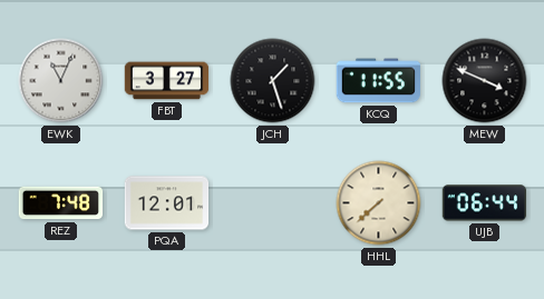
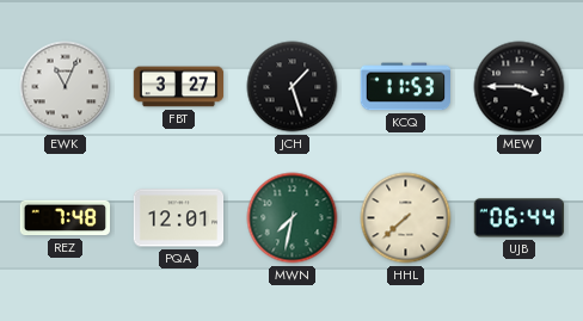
KCQ: 11:55 -> 11:53 (405, 87)
MEW: 3:49 -> 3:45 (520, 87)
MWN: none -> 7:32 (293, 218)
